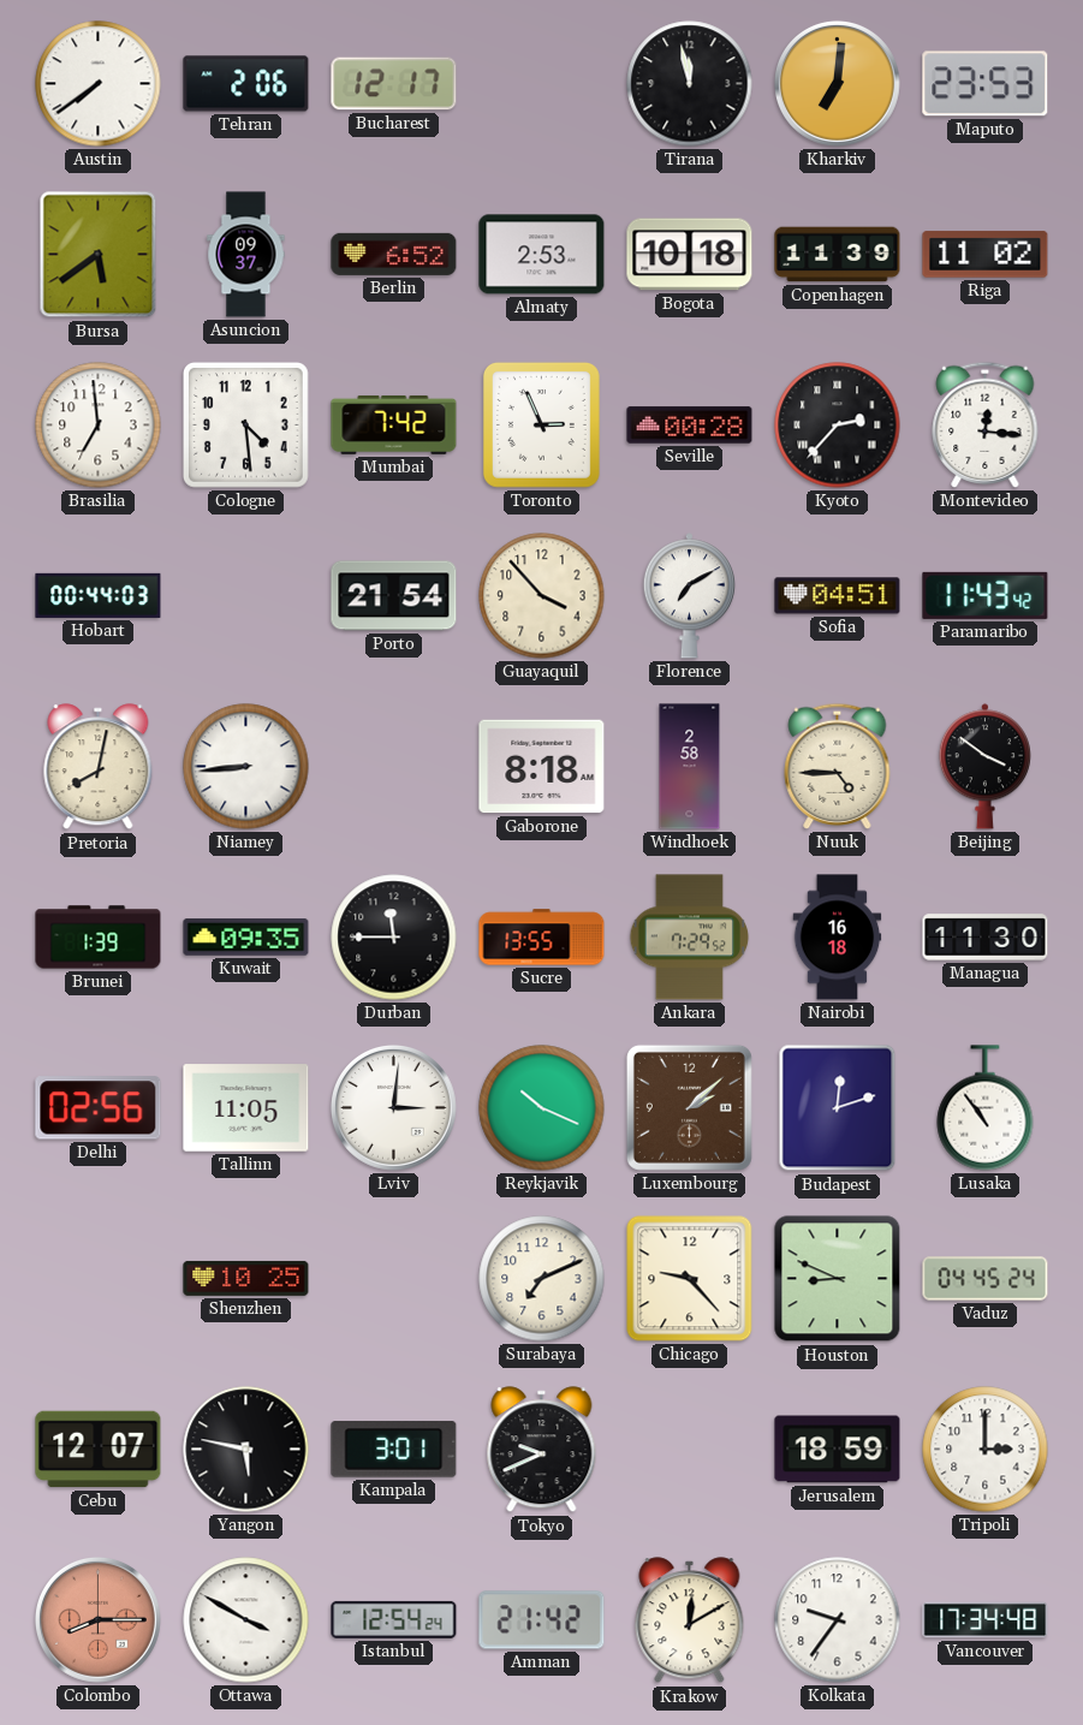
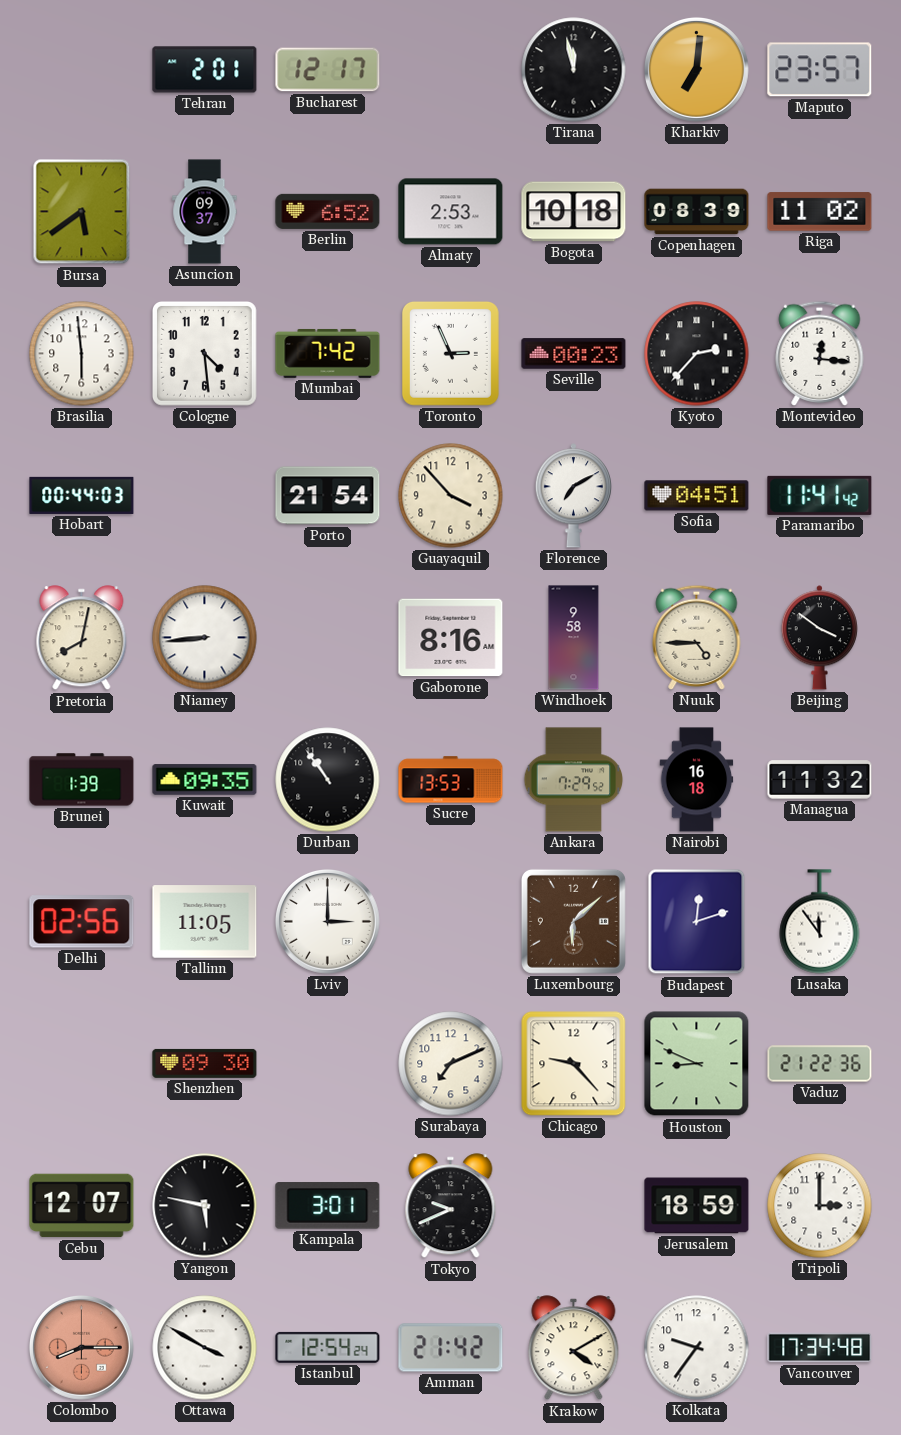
Austin: 7:39 -> none (99, 84)
Tehran: 2:06 -> 2:01 (205, 70)
Maputo: 23:53 -> 23:57 (820, 70)
Copenhagen: 11:39 -> 08:39 (697, 212)
Brasilia: 6:59 -> 5:59 (82, 354)
Seville: 00:28 -> 00:23 (574, 354)
Paramaribo: 11:43 -> 11:41 (820, 495)
Gaborone: 8:18 -> 8:16 (451, 638)
Windhoek: 2:58 -> 9:58 (574, 638)
Durban: 11:45 -> 10:54 (328, 780)
Sucre: 13:55 -> 13:53 (451, 780)
Managua: 11:30 -> 11:32 (820, 780)
Lviv: 3:01 -> 3:00 (327, 921)
Reykjavik: 10:19 -> none (542, 1108)
Luxembourg: 2:08 -> 6:08 (573, 921)
Lusaka: 10:54 -> 11:54 (820, 922)
Shenzhen: 10:25 -> 09:30 (205, 1063)
Vaduz: 04:45 -> 21:22 (820, 1064)
Krakow: 12:10 -> 4:10 (574, 1348)
